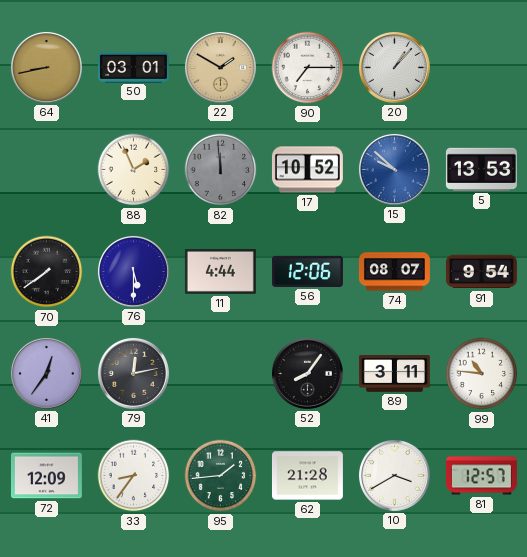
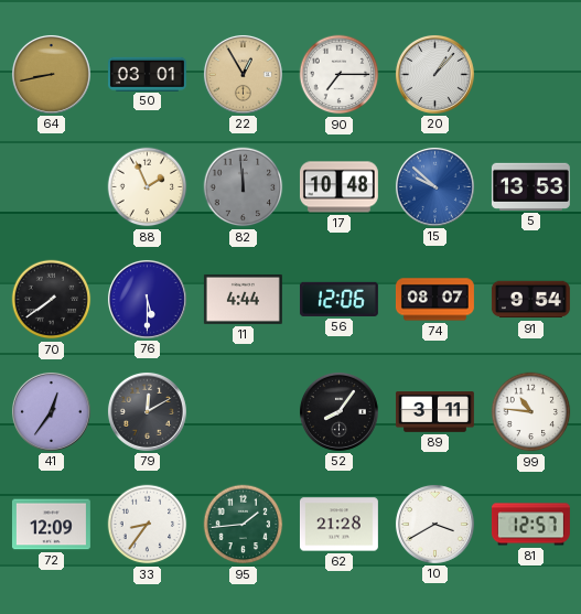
22: 1:50 -> 12:55 (243, 74)
17: 10:52 -> 10:48 (338, 187)
79: 12:13 -> 12:10 (147, 411)
